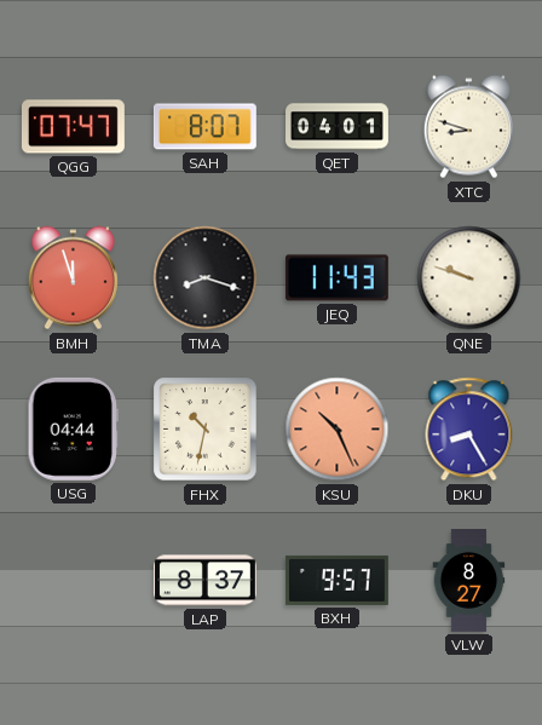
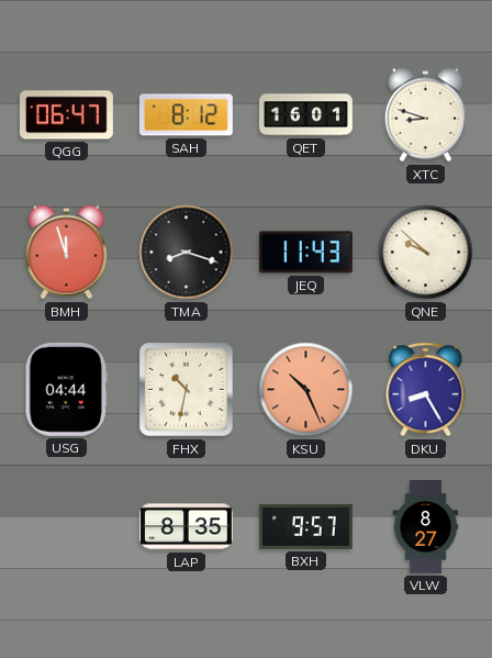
QGG: 07:47 -> 06:47 (66, 115)
SAH: 8:07 -> 8:12 (186, 115)
QET: 04:01 -> 16:01 (306, 115)
QNE: 9:48 -> 9:52 (426, 253)
LAP: 8:37 -> 8:35 (186, 527)
